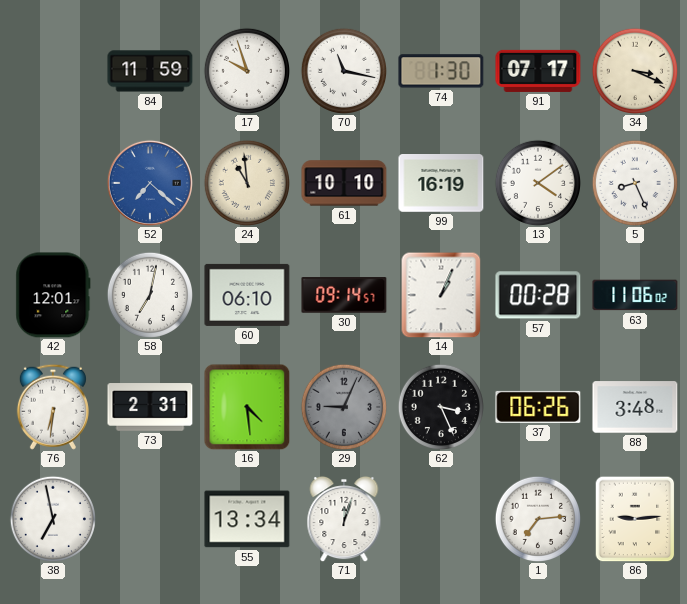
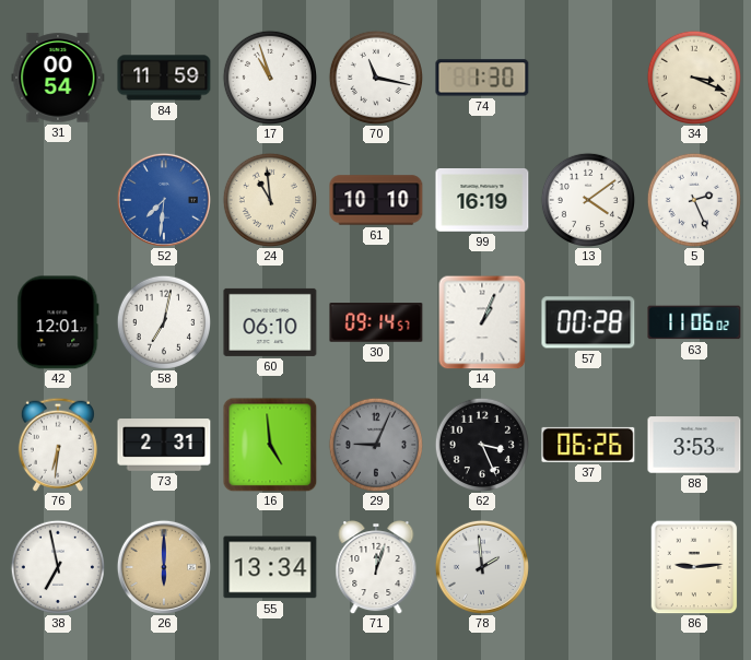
31: none -> 00:54 (58, 78)
17: 9:57 -> 10:57 (269, 76)
91: 07:17 -> none (538, 71)
52: 7:22 -> 7:31 (164, 200)
5: 8:26 -> 2:26 (693, 199)
16: 4:29 -> 4:59 (270, 445)
88: 3:48 -> 3:53 (694, 445)
26: none -> 6:00 (164, 567)
78: none -> 1:59 (482, 567)
1: 7:14 -> none (537, 518)
